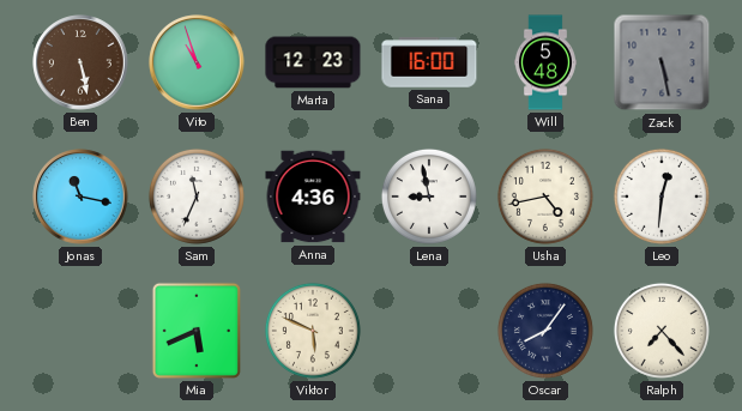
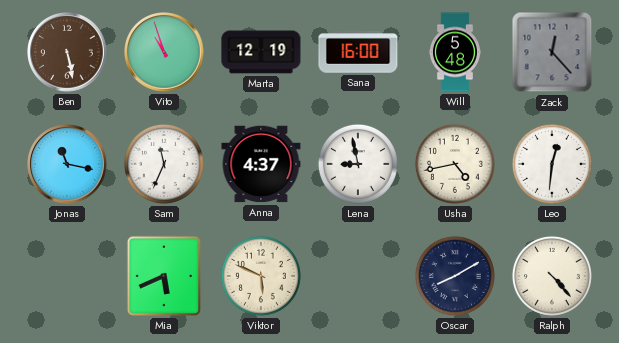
Marta: 12:23 -> 12:19 (261, 52)
Zack: 5:28 -> 12:23 (552, 52)
Anna: 4:36 -> 4:37 (261, 164)
Oscar: 8:06 -> 8:10 (455, 276)
Ralph: 7:23 -> 4:23 (552, 276)
